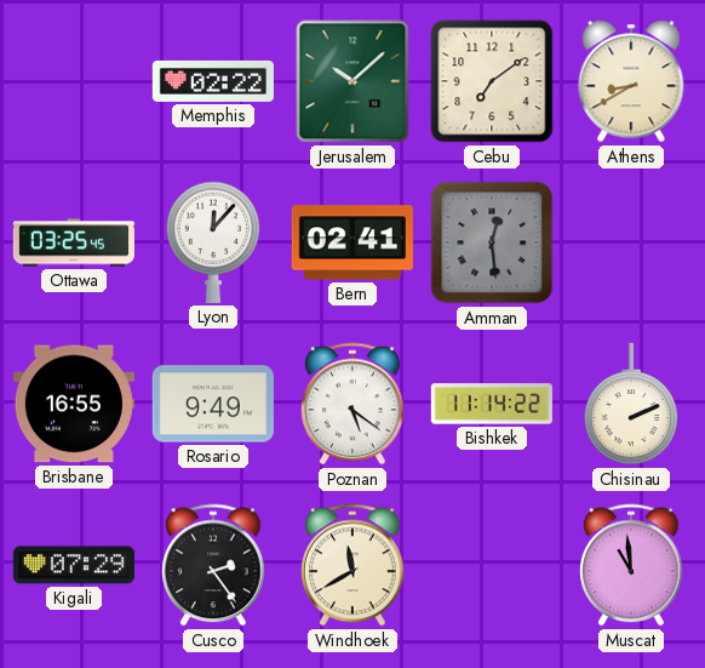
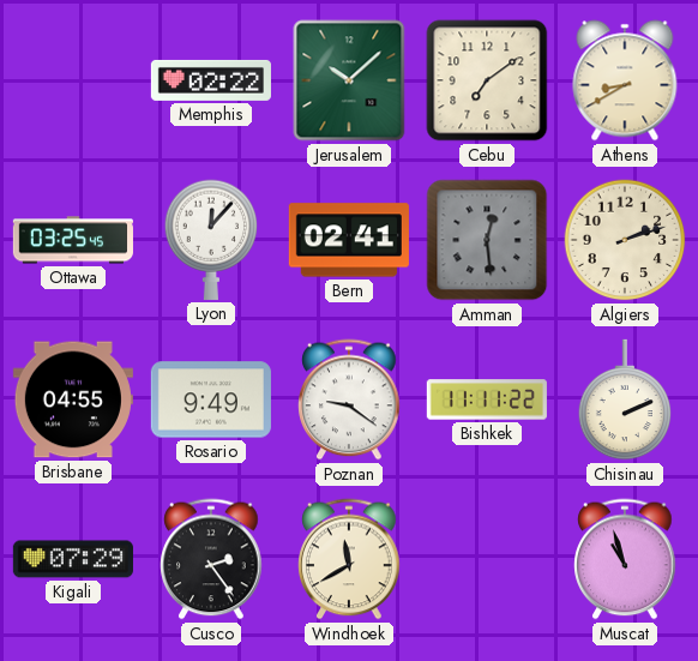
Algiers: none -> 2:12 (625, 240)
Brisbane: 16:55 -> 04:55 (73, 399)
Poznan: 5:21 -> 9:21 (349, 399)
Bishkek: 11:14 -> 11:11 (487, 399)
Muscat: 10:59 -> 10:57 (625, 559)
